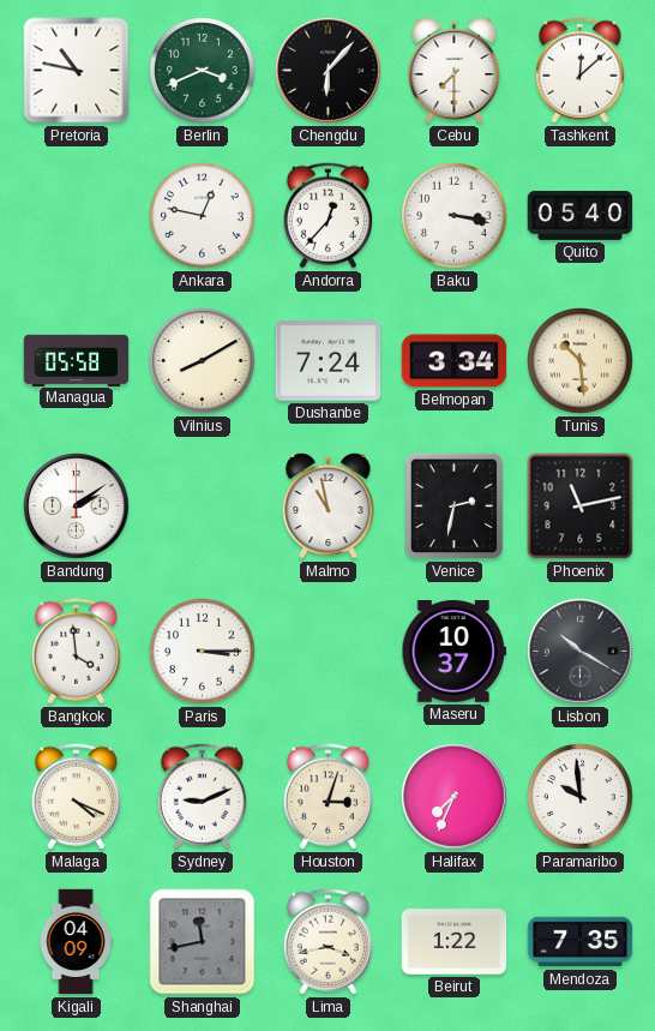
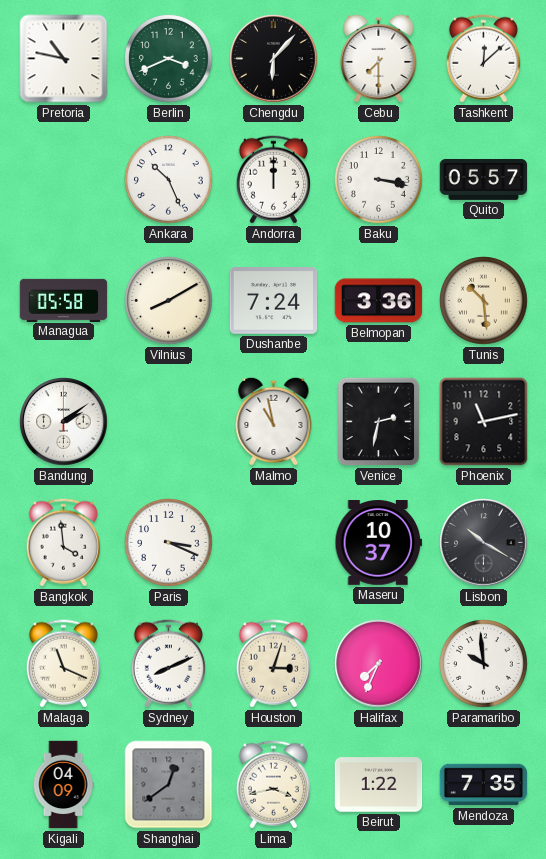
Ankara: 12:47 -> 10:26 (169, 180)
Andorra: 12:37 -> 12:00 (273, 180)
Quito: 05:40 -> 05:57 (484, 179)
Belmopan: 3:34 -> 3:36 (379, 301)
Paris: 3:15 -> 3:19 (169, 543)
Malaga: 4:19 -> 11:19 (63, 664)
Sydney: 9:11 -> 8:11 (168, 664)
Shanghai: 11:43 -> 12:39 (169, 785)
